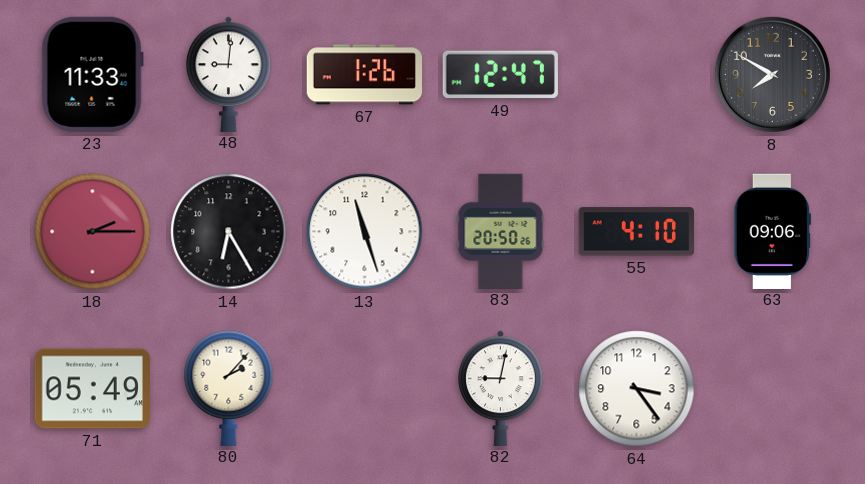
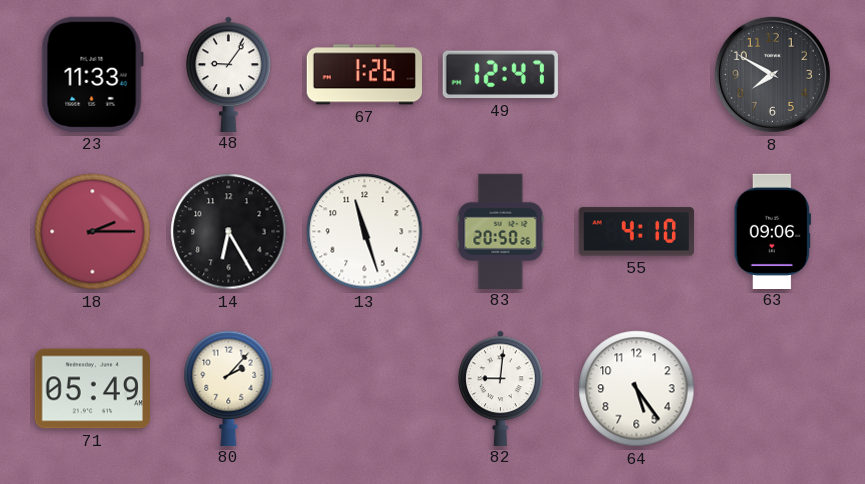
48: 9:01 -> 9:06 (229, 74)
82: 9:02 -> 9:01 (501, 388)
64: 3:24 -> 5:24 (637, 389)
